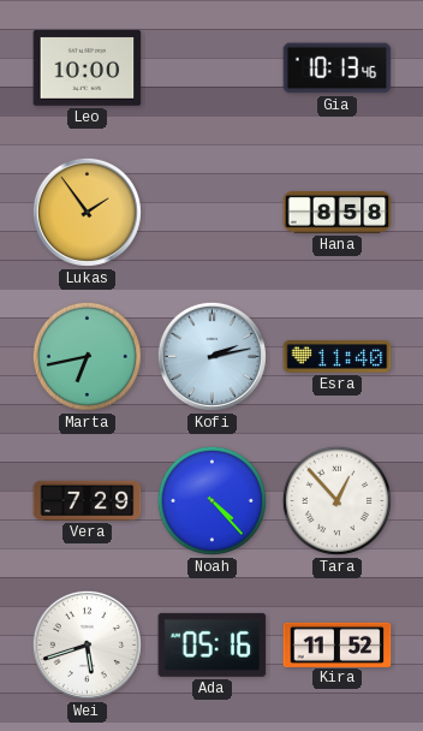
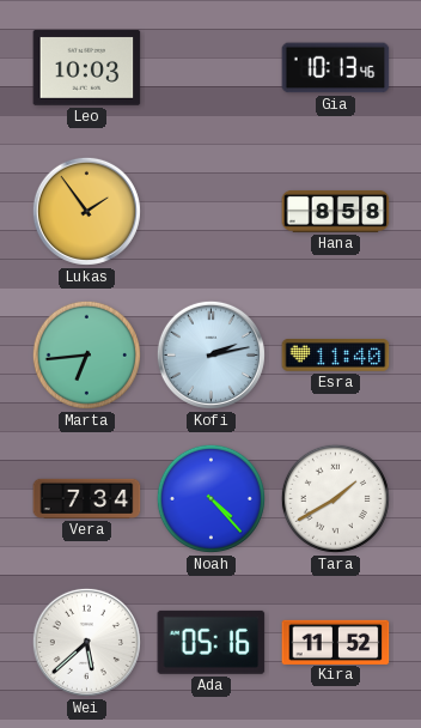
Leo: 10:00 -> 10:03 (87, 68)
Marta: 6:43 -> 6:44 (86, 354)
Vera: 7:29 -> 7:34 (87, 498)
Tara: 12:53 -> 1:40 (335, 498)
Wei: 5:42 -> 5:38 (86, 642)
